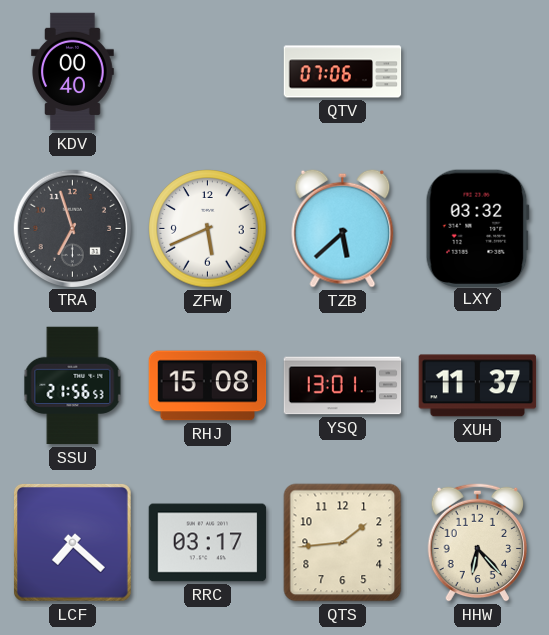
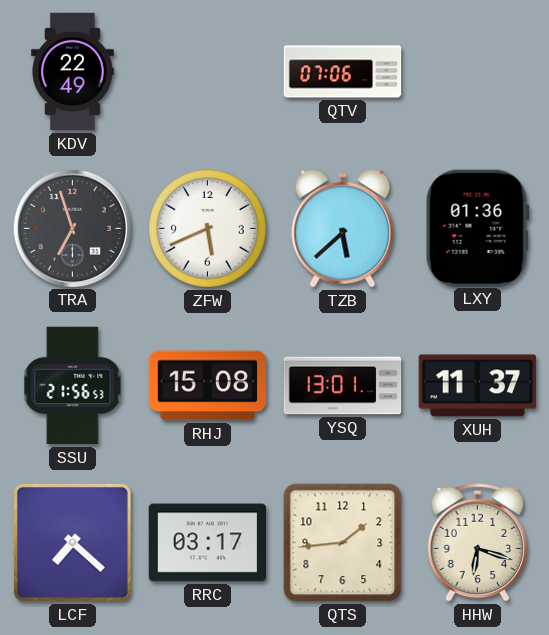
KDV: 00:40 -> 22:49 (73, 72)
LXY: 03:32 -> 01:36 (477, 228)
HHW: 6:23 -> 6:18 (477, 542)
